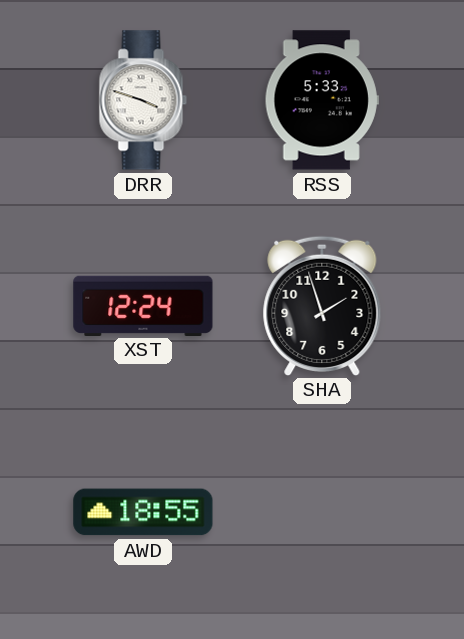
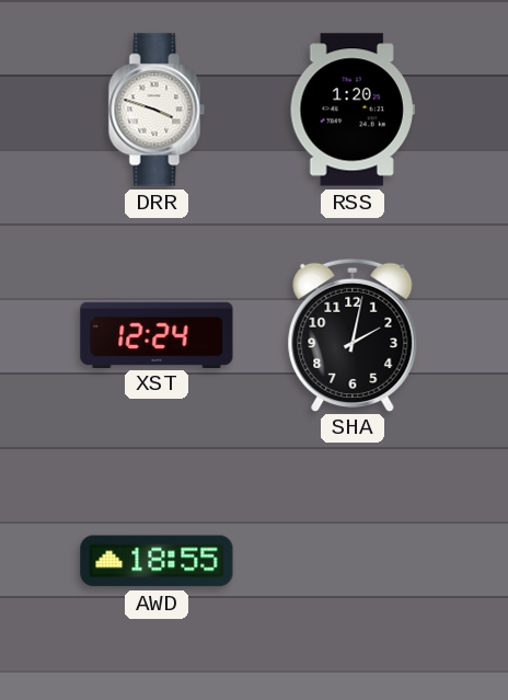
RSS: 5:33 -> 1:20 (353, 110)
SHA: 1:57 -> 2:02 (353, 334)
